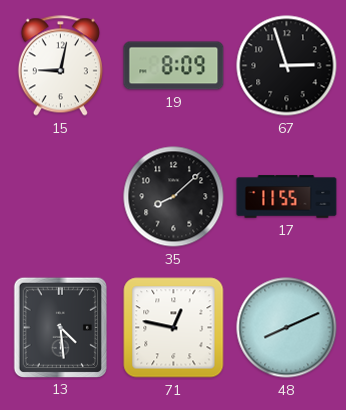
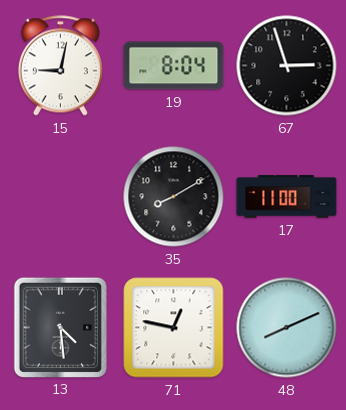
19: 8:09 -> 8:04 (174, 66)
35: 8:08 -> 8:10 (174, 197)
17: 11:55 -> 11:00 (287, 197)
